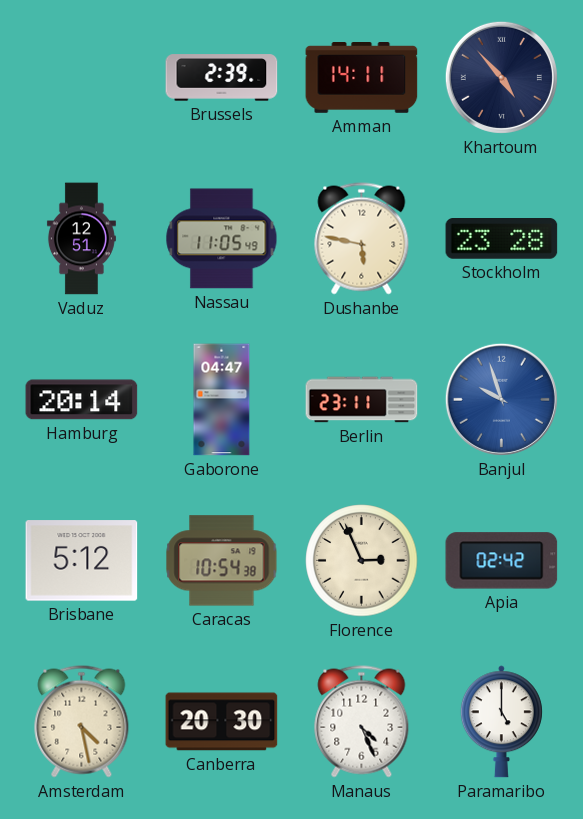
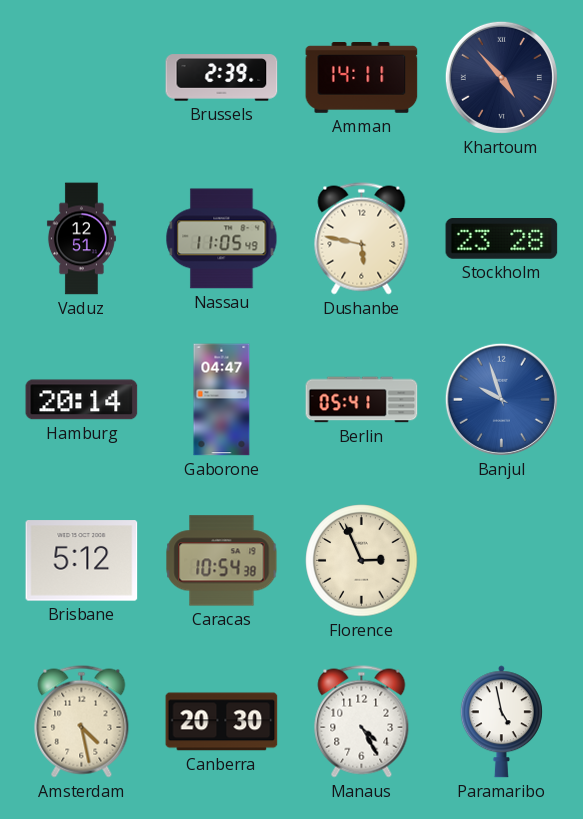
Berlin: 23:11 -> 05:41 (362, 400)
Apia: 02:42 -> none (502, 561)
Manaus: 4:26 -> 4:25 (362, 722)
Paramaribo: 5:00 -> 4:58 (501, 722)
